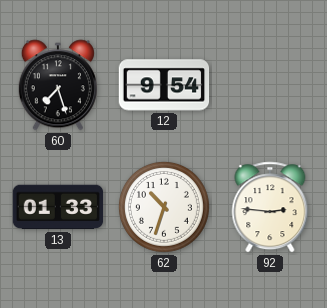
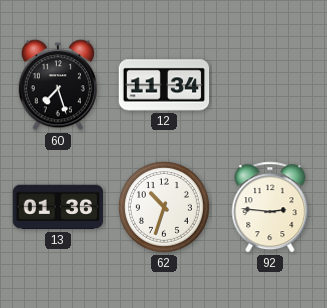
12: 9:54 -> 11:34 (164, 85)
13: 01:33 -> 01:36 (58, 207)
